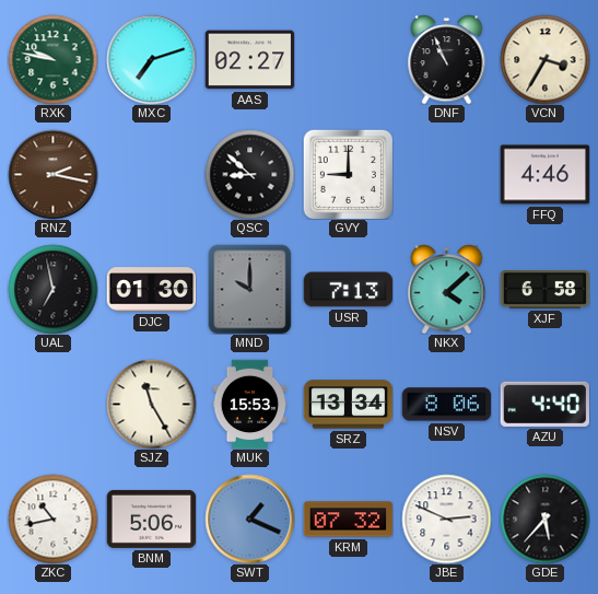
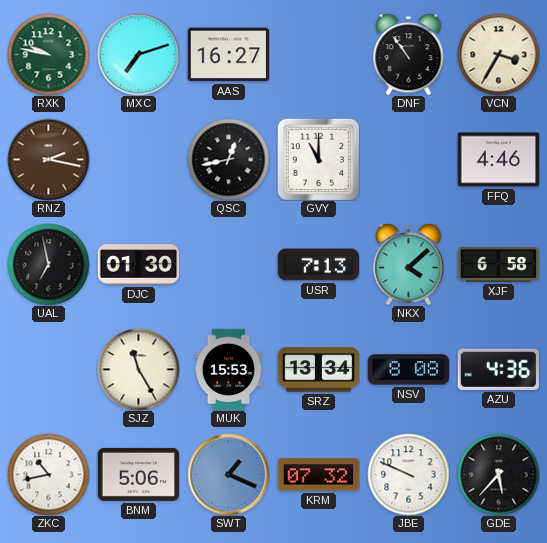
AAS: 02:27 -> 16:27 (228, 55)
DNF: 10:56 -> 10:54 (409, 55)
QSC: 8:52 -> 12:43 (228, 159)
GVY: 9:00 -> 11:00 (318, 159)
MND: 10:00 -> none (250, 289)
NSV: 8:06 -> 8:08 (408, 370)
AZU: 4:40 -> 4:36 (498, 369)
JBE: 2:49 -> 9:49 (408, 474)
